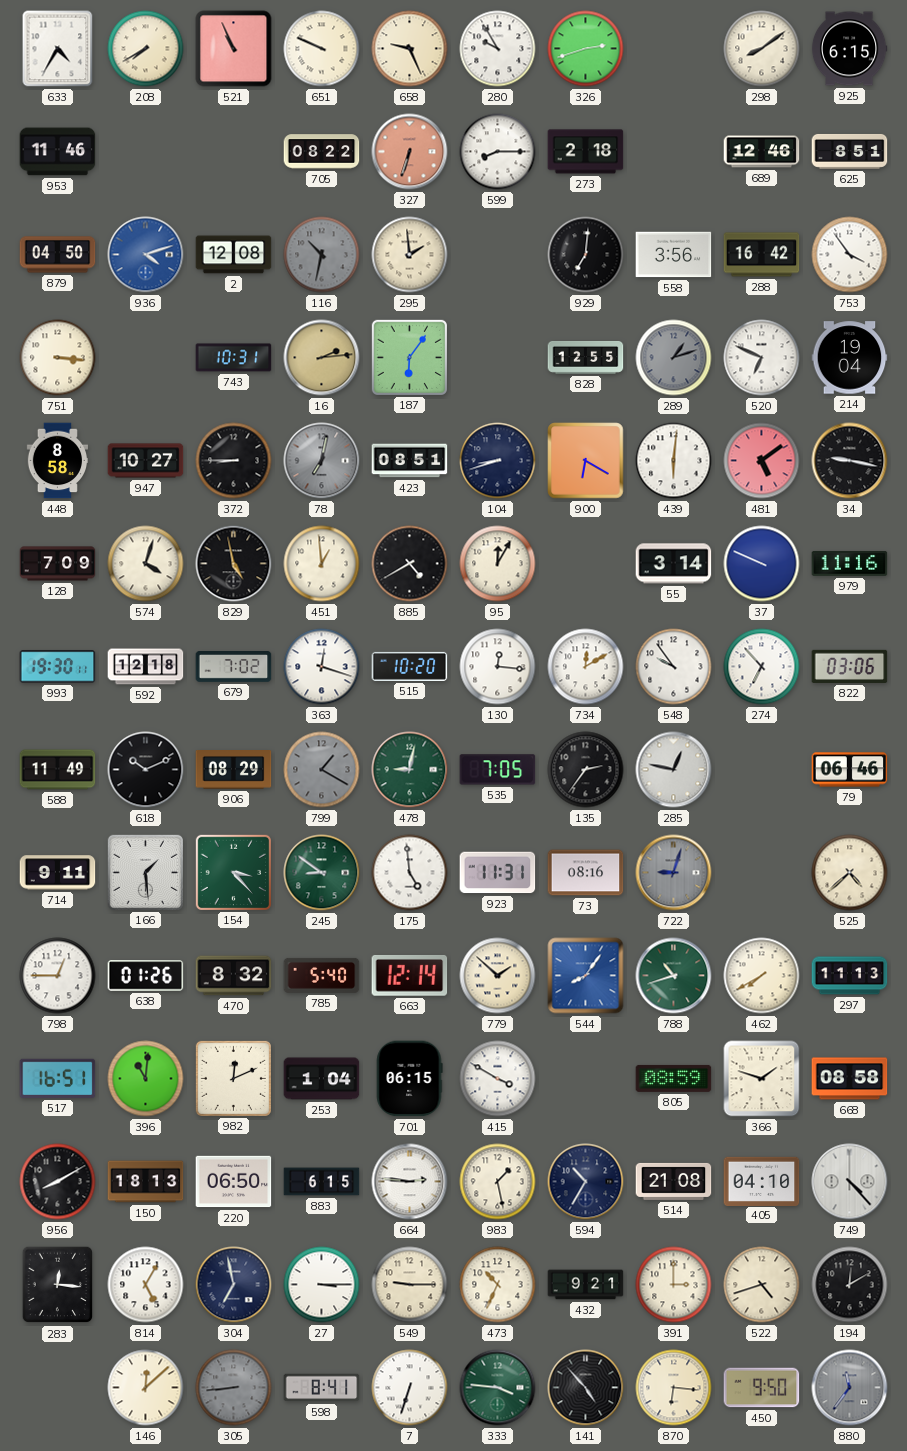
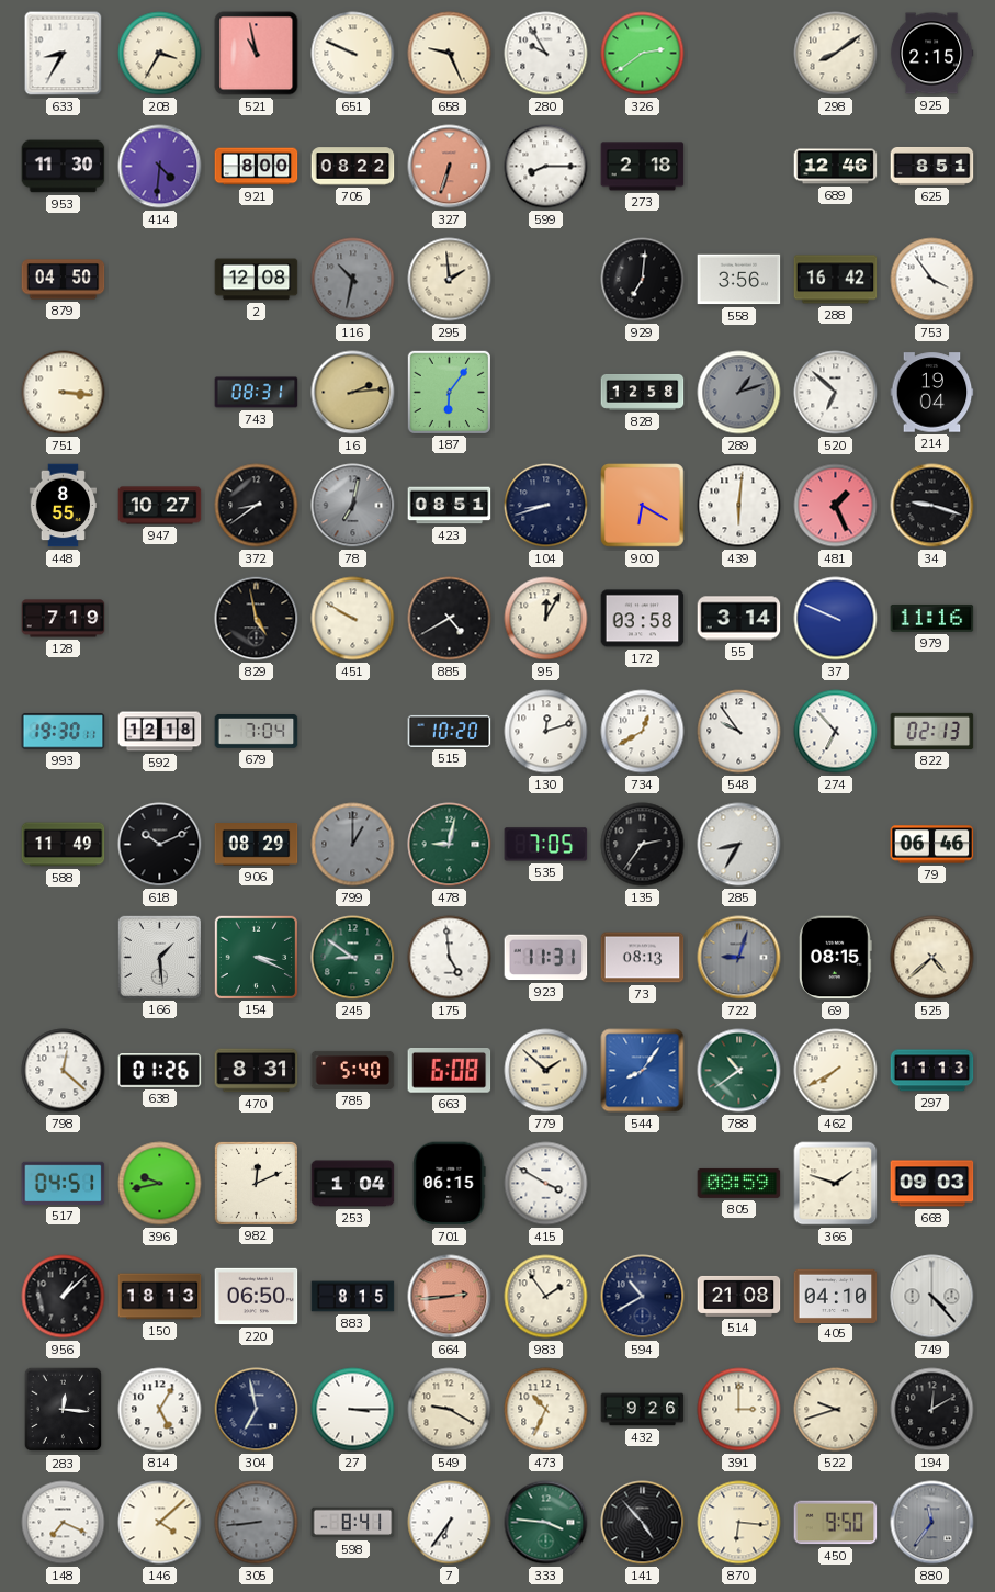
633: 4:35 -> 8:35 (64, 54)
208: 7:40 -> 3:35 (160, 54)
521: 10:56 -> 10:58 (257, 54)
326: 2:42 -> 2:39 (643, 54)
925: 6:15 -> 2:15 (931, 54)
953: 11:46 -> 11:30 (64, 167)
414: none -> 4:31 (160, 167)
921: none -> 8:00 (257, 167)
936: 4:12 -> none (146, 255)
743: 10:31 -> 08:31 (257, 393)
828: 12:55 -> 12:58 (643, 392)
520: 6:49 -> 6:52 (836, 393)
448: 8:58 -> 8:55 (63, 506)
372: 8:45 -> 8:39 (257, 506)
481: 5:09 -> 1:26 (836, 506)
34: 9:17 -> 9:18 (932, 506)
128: 7:09 -> 7:19 (64, 619)
574: 4:03 -> none (146, 564)
451: 12:59 -> 9:50 (353, 619)
172: none -> 03:58 (643, 619)
679: 7:02 -> 7:04 (257, 732)
363: 12:18 -> none (322, 667)
130: 12:16 -> 12:12 (546, 732)
734: 12:10 -> 12:40 (643, 732)
822: 03:06 -> 02:13 (932, 731)
799: 1:20 -> 1:00 (353, 845)
285: 12:47 -> 8:35 (739, 845)
714: 9:11 -> none (58, 873)
154: 3:23 -> 3:19 (256, 957)
73: 08:16 -> 08:13 (643, 958)
69: none -> 08:15 (835, 958)
798: 12:45 -> 12:22 (64, 1071)
470: 8:32 -> 8:31 (257, 1071)
663: 12:14 -> 6:08 (450, 1071)
788: 10:42 -> 10:39 (739, 1071)
517: 16:51 -> 04:51 (64, 1183)
396: 11:01 -> 9:43 (160, 1184)
668: 08:58 -> 09:03 (932, 1184)
956: 8:10 -> 1:08 (64, 1297)
883: 6:15 -> 8:15 (353, 1297)
664: 2:46 -> 2:44 (450, 1297)
664 dial: white -> salmon (450, 1297)
983: 1:28 -> 1:54 (546, 1297)
594: 10:35 -> 10:40 (643, 1297)
549: 9:15 -> 9:20 (450, 1410)
432: 9:21 -> 9:26 (643, 1410)
522: 4:42 -> 9:42 (836, 1410)
148: none -> 7:19 (64, 1523)
146: 12:08 -> 4:08 (160, 1523)
7: 6:33 -> 6:36 (450, 1523)
